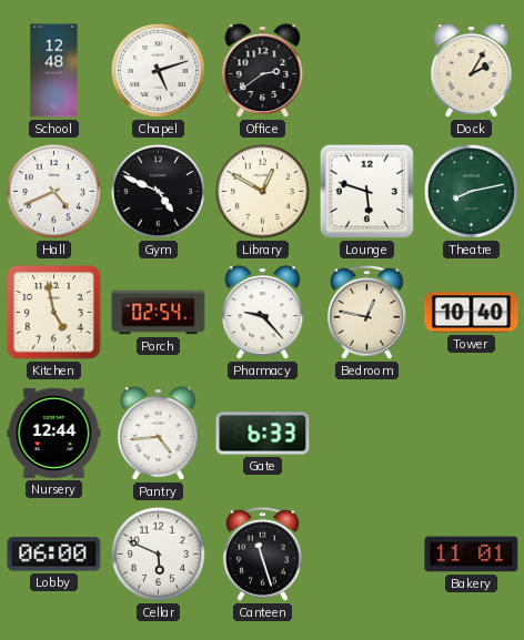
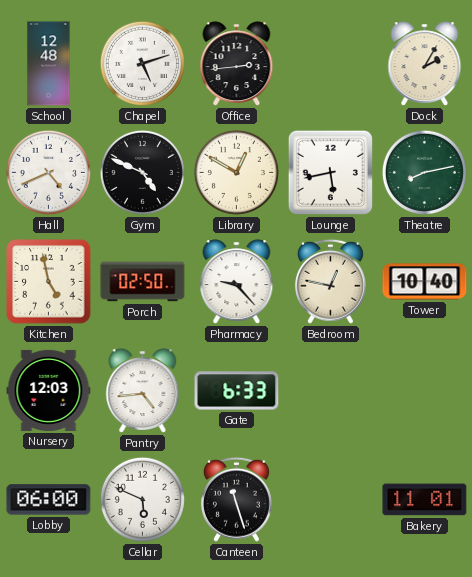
Office: 2:39 -> 2:44 (237, 64)
Lounge: 5:48 -> 5:43 (330, 172)
Porch: 02:54 -> 02:50 (143, 282)
Nursery: 12:44 -> 12:03 (49, 390)
